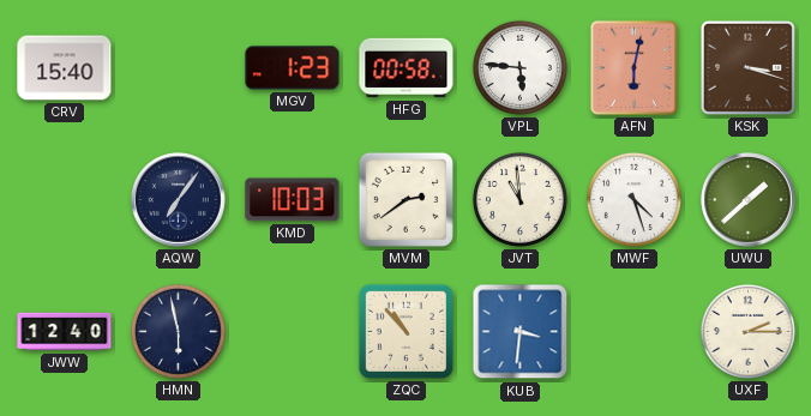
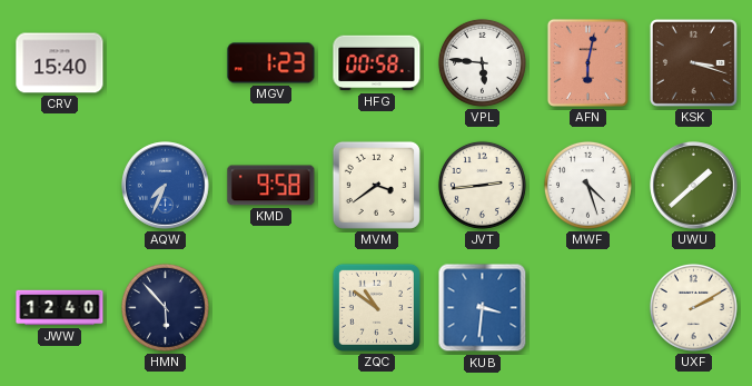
AQW: 7:06 -> 7:34 (166, 186)
AQW dial: navy -> blue (166, 186)
KMD: 10:03 -> 9:58 (271, 186)
MVM: 2:39 -> 3:39 (376, 185)
JVT: 10:59 -> 2:44 (482, 185)
HMN: 5:58 -> 5:53 (165, 307)
ZQC: 10:53 -> 10:51 (376, 307)
UXF: 2:15 -> 2:10 (693, 307)
